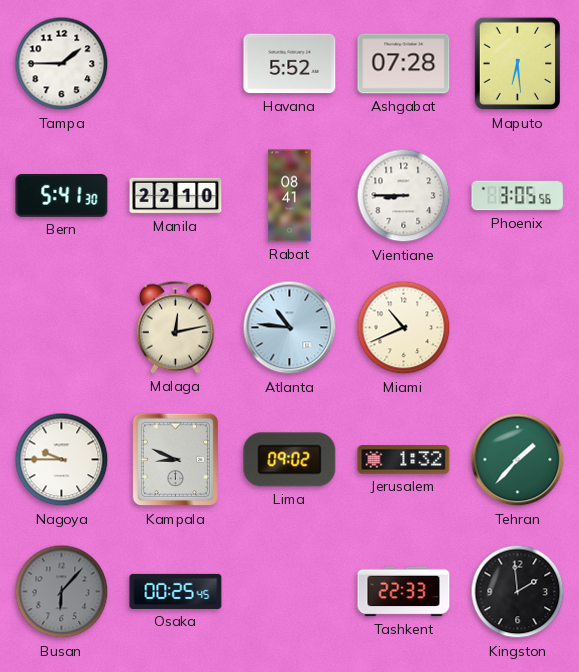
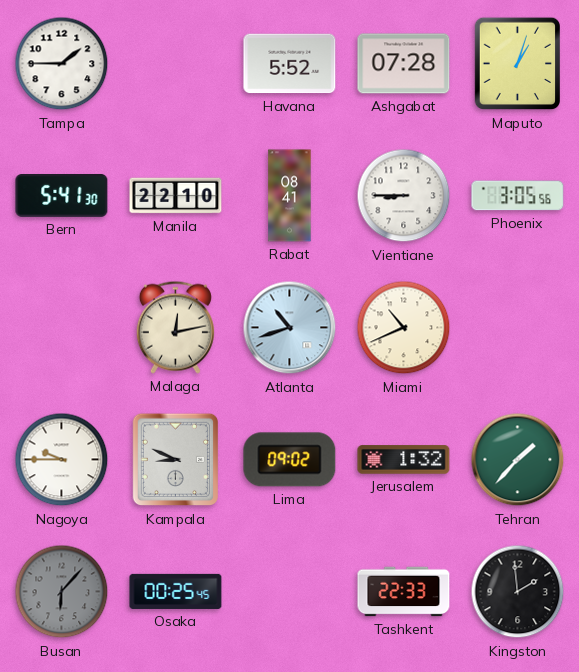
Maputo: 6:29 -> 1:03 (517, 64)
Atlanta: 10:46 -> 10:42 (290, 328)
